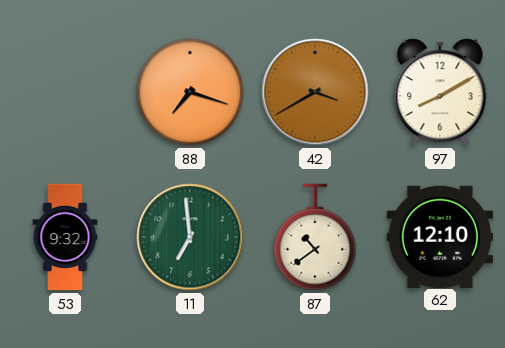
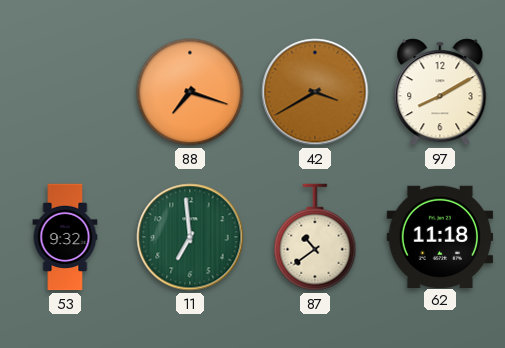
62: 12:10 -> 11:18 (440, 236)
